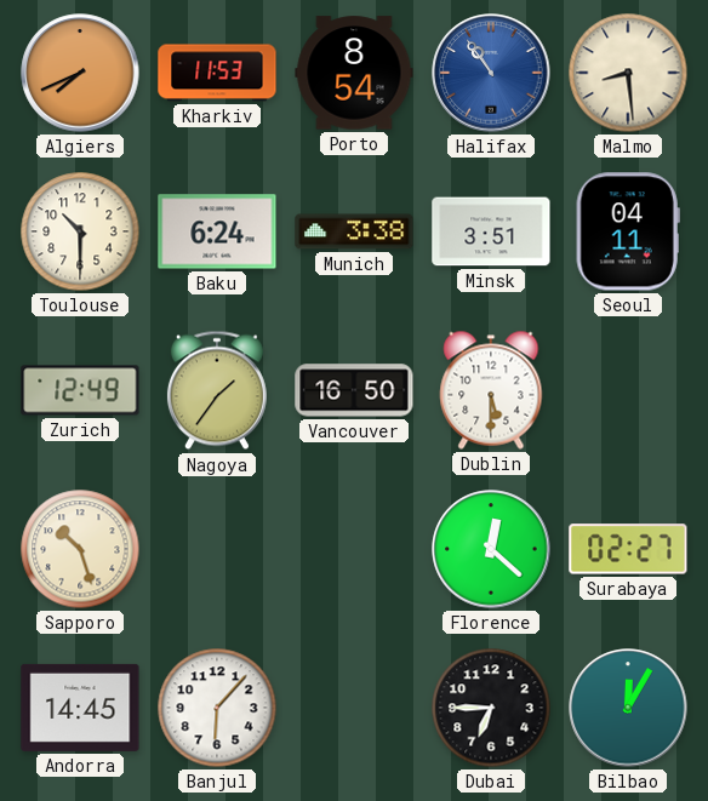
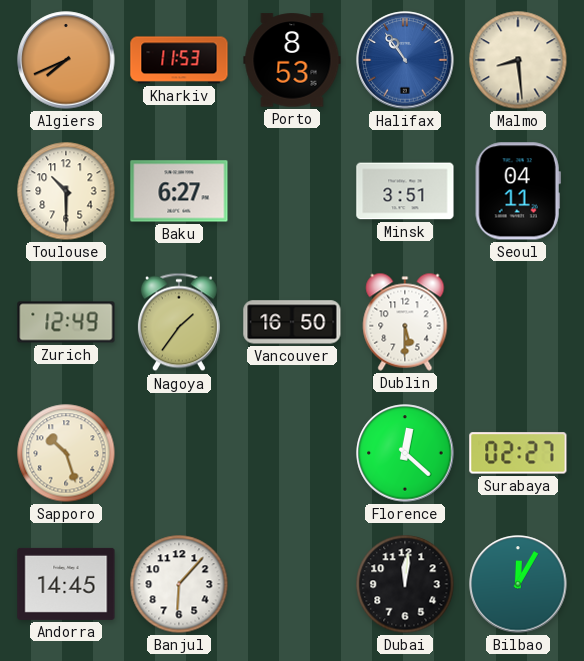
Porto: 8:54 -> 8:53 (292, 60)
Baku: 6:24 -> 6:27 (179, 191)
Munich: 3:38 -> none (354, 231)
Dubai: 6:45 -> 12:01 (405, 584)
